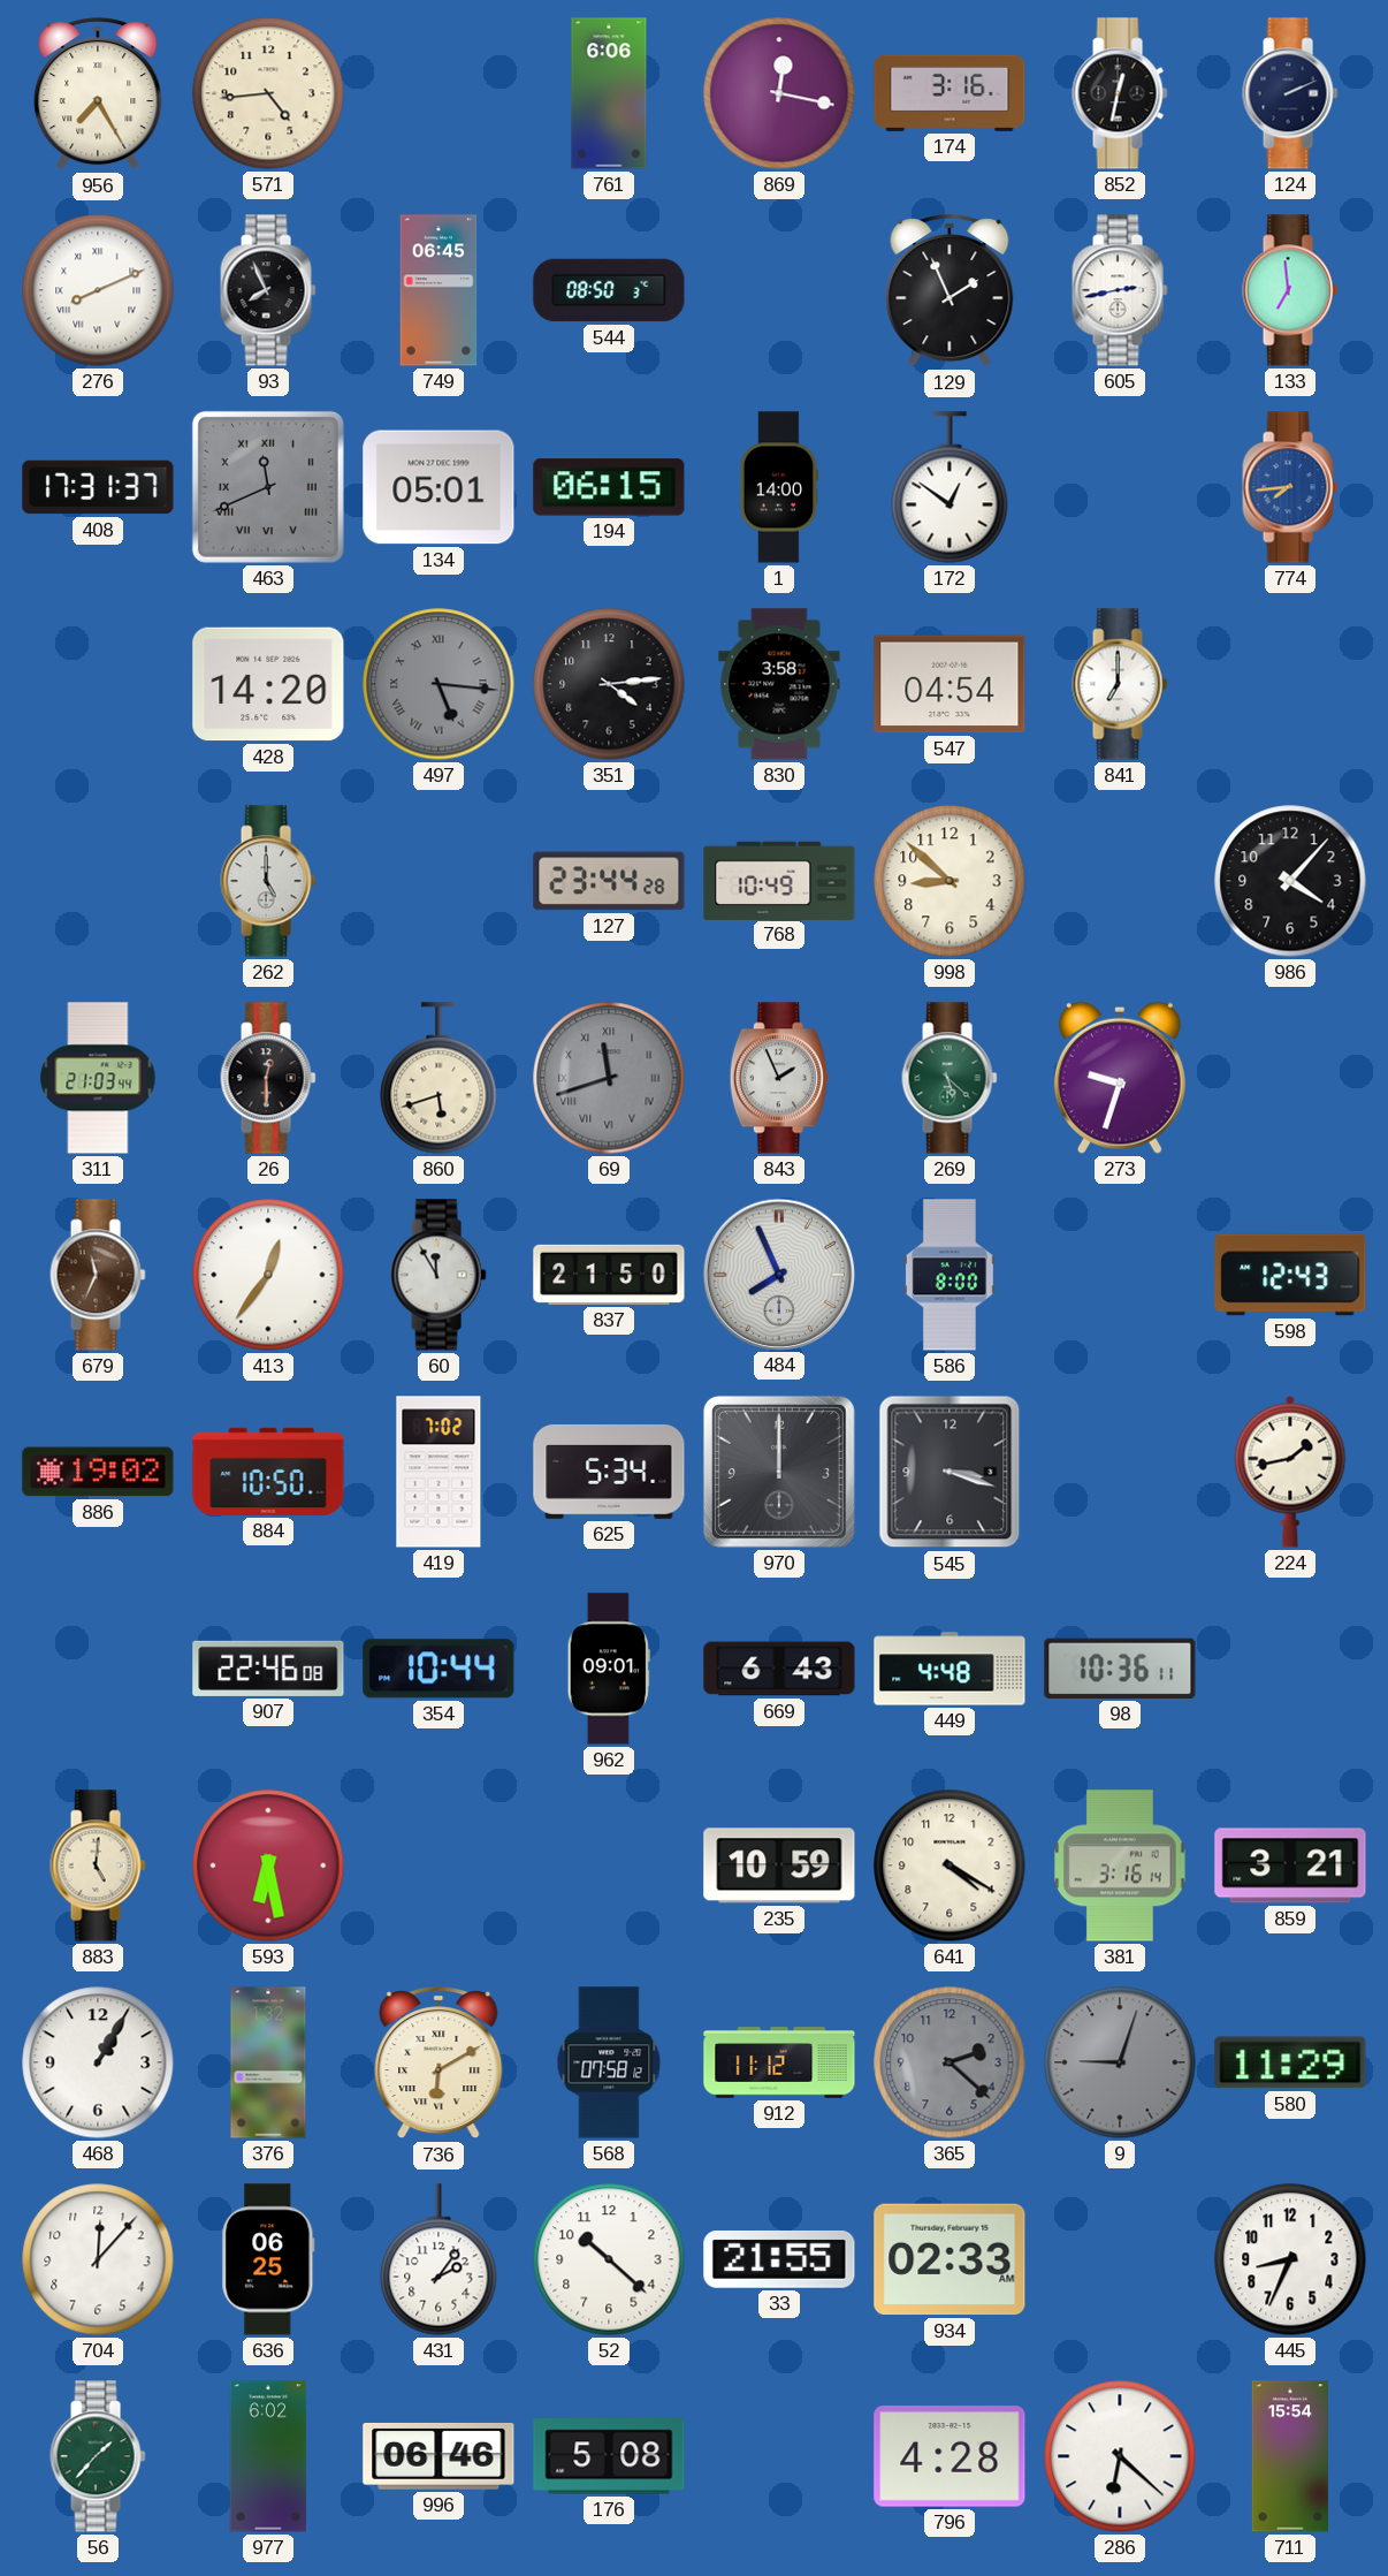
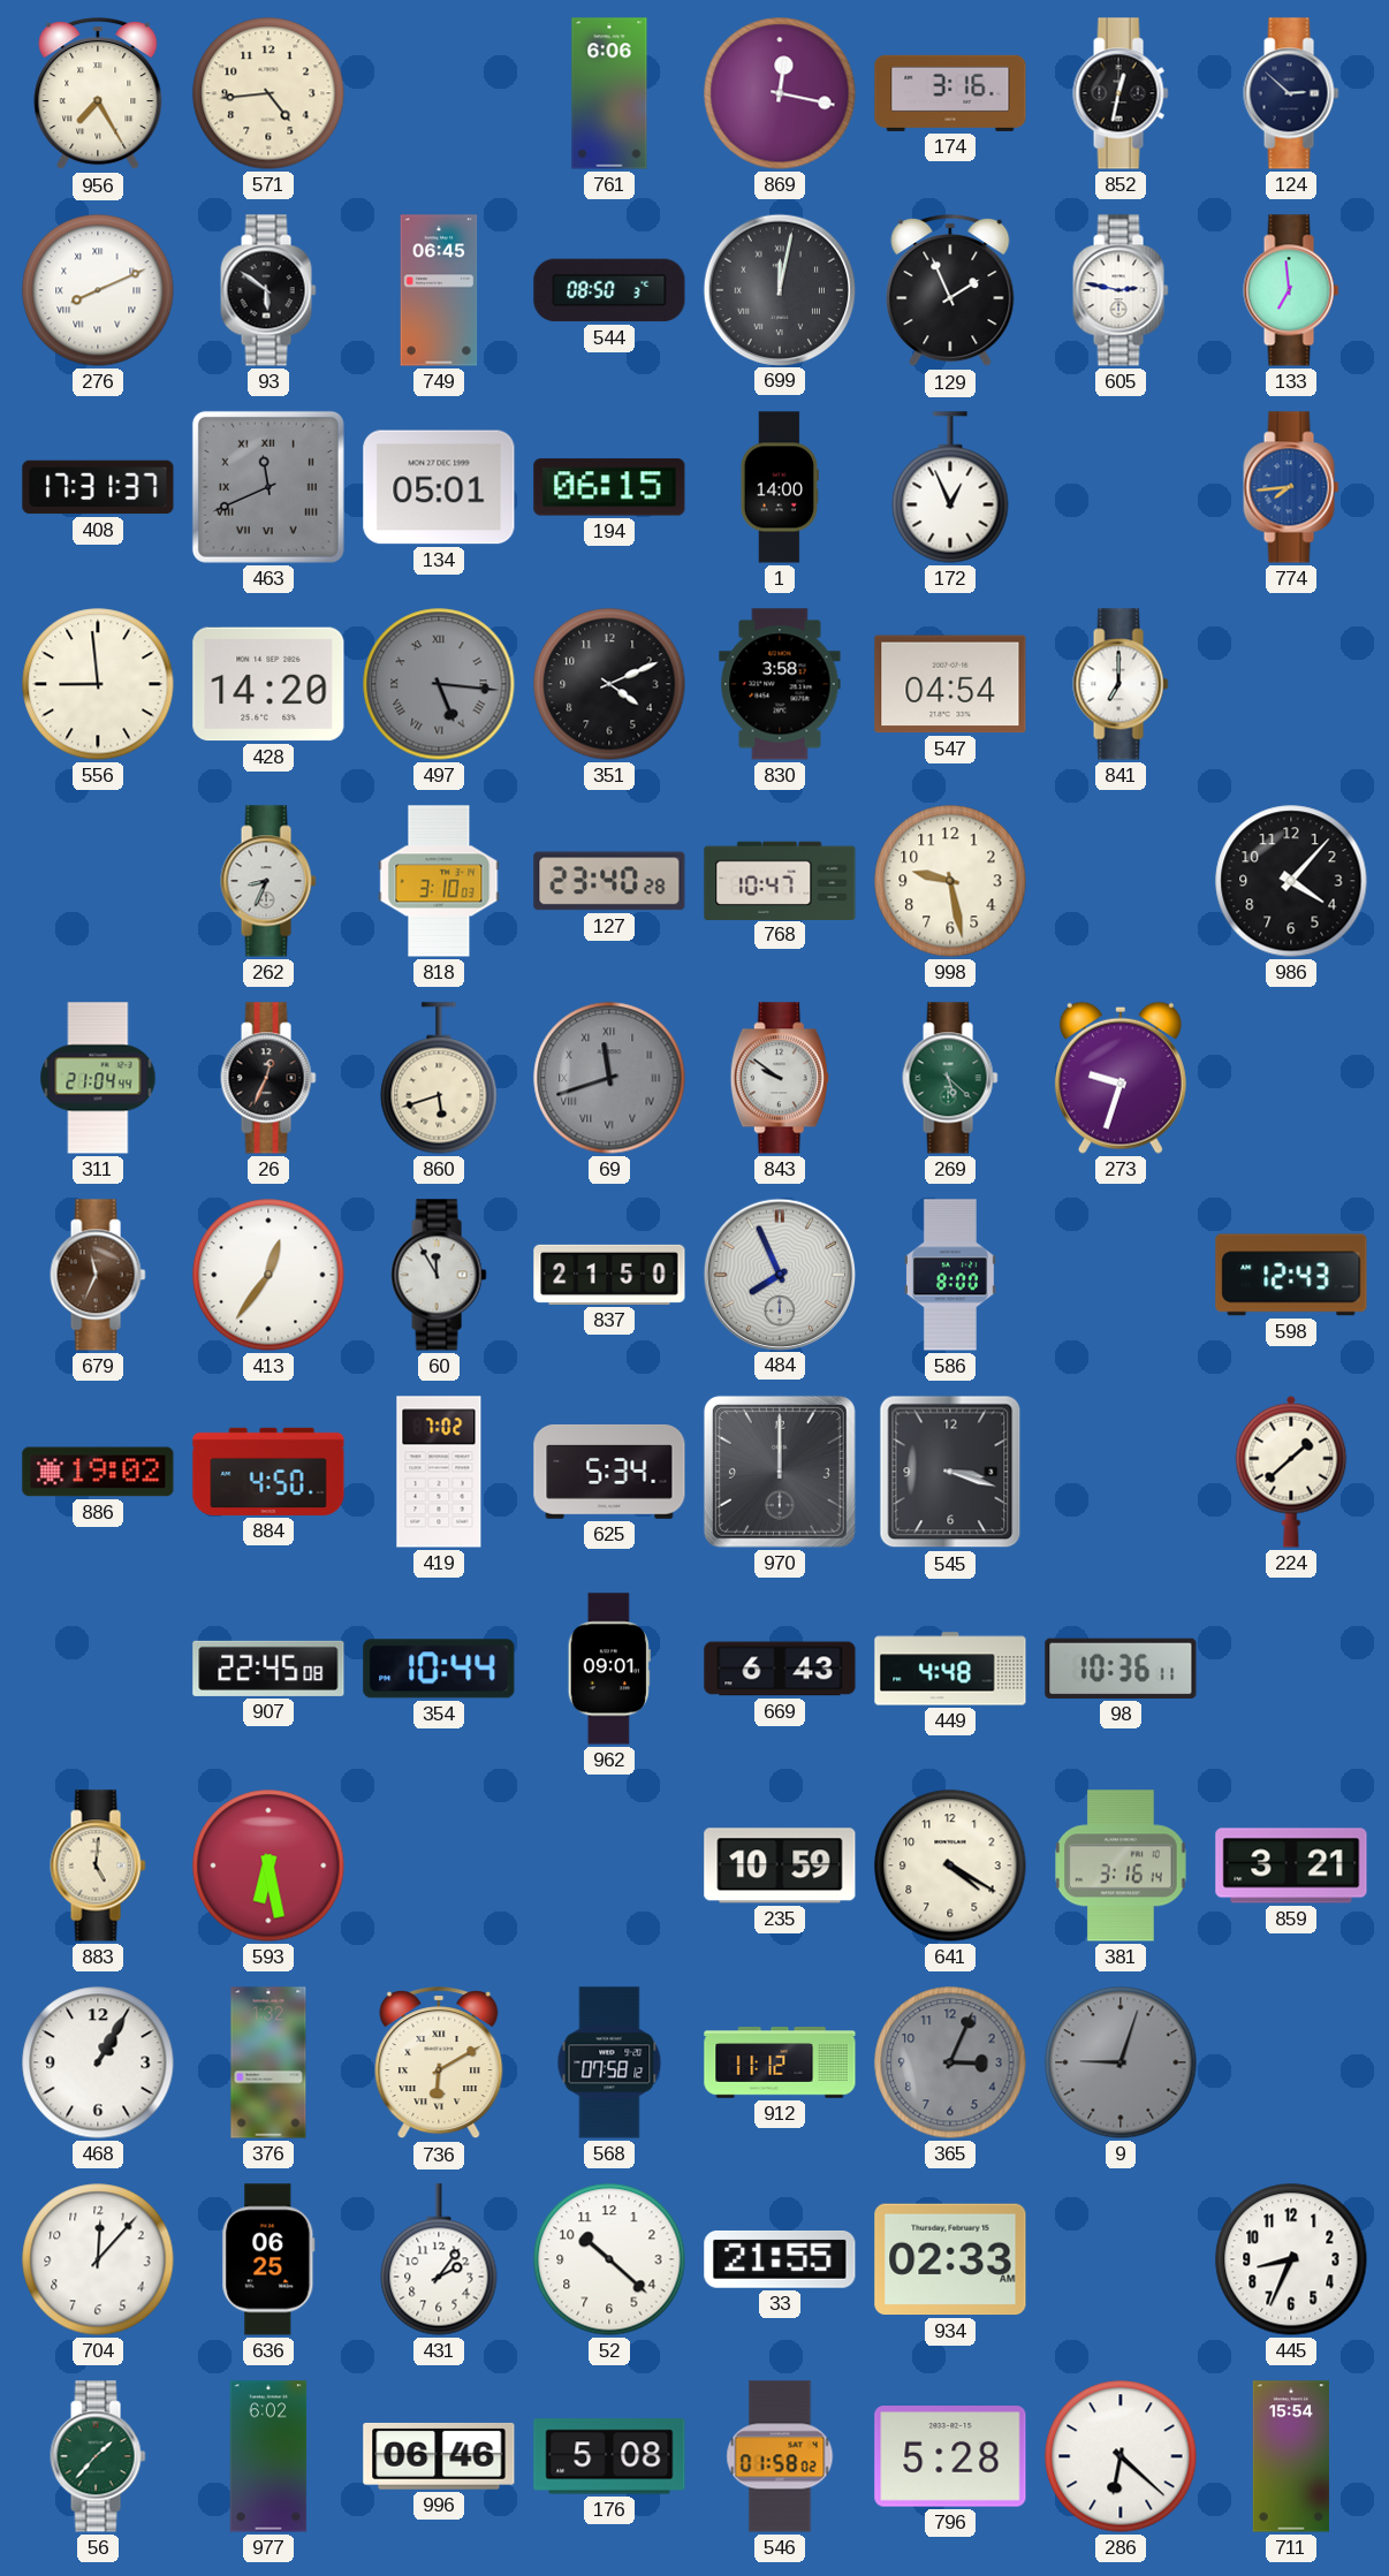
124: 2:11 -> 2:52 (1291, 93)
93: 7:56 -> 5:51 (268, 290)
699: none -> 12:02 (779, 289)
605: 2:43 -> 2:47 (1121, 290)
172: 12:51 -> 12:56 (950, 487)
556: none -> 8:59 (98, 684)
351: 4:14 -> 4:11 (609, 684)
262: 5:00 -> 8:34 (268, 881)
818: none -> 3:10 (439, 881)
127: 23:44 -> 23:40 (609, 881)
768: 10:49 -> 10:47 (780, 880)
998: 8:52 -> 9:28 (950, 881)
311: 21:03 -> 21:04 (98, 1078)
26: 12:30 -> 12:34 (268, 1078)
843: 1:56 -> 9:51 (780, 1078)
884: 10:50 -> 4:50 (268, 1472)
224: 1:43 -> 1:38 (1291, 1472)
907: 22:46 -> 22:45 (268, 1669)
365: 2:22 -> 3:04 (950, 2062)
580: 11:29 -> none (1290, 2062)
546: none -> 01:58 (780, 2456)
796: 4:28 -> 5:28 (950, 2456)
